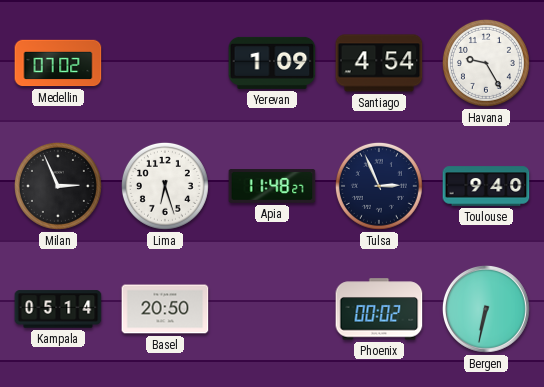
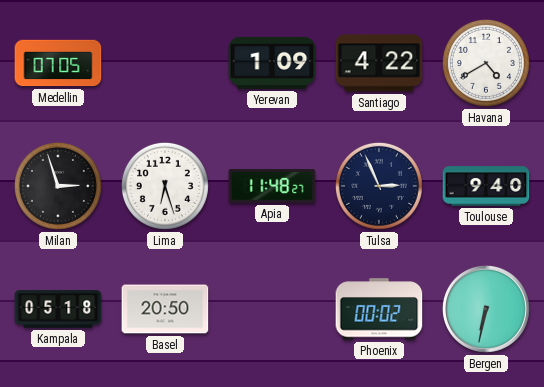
Medellin: 07:02 -> 07:05 (58, 63)
Santiago: 4:54 -> 4:22 (379, 63)
Havana: 9:25 -> 4:40 (486, 63)
Milan: 2:56 -> 2:57 (58, 186)
Kampala: 05:14 -> 05:18 (58, 309)
